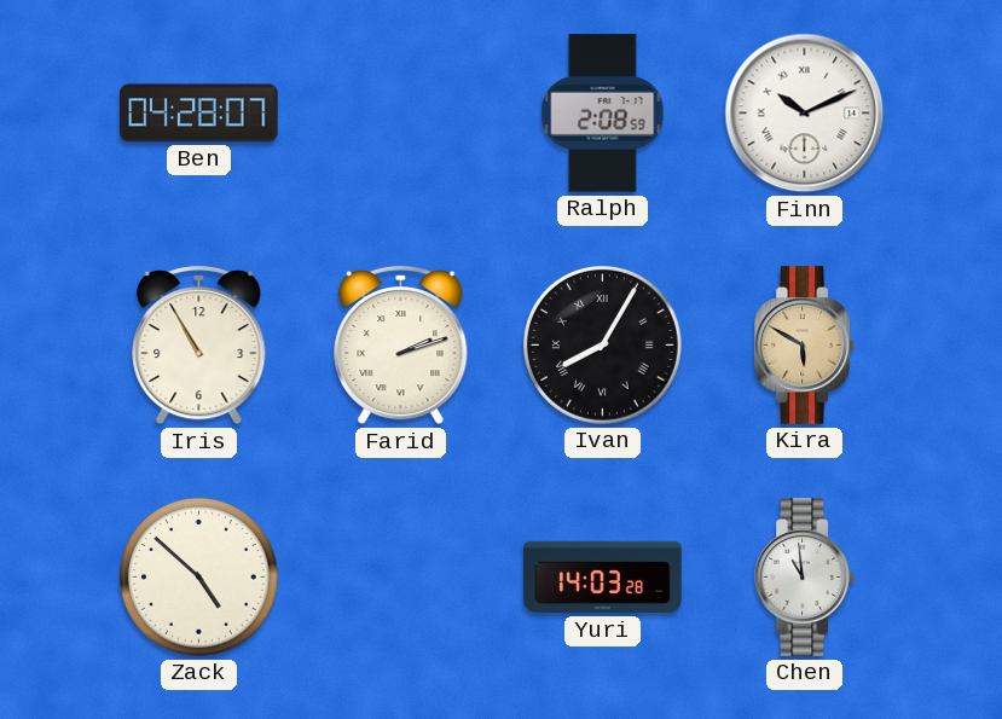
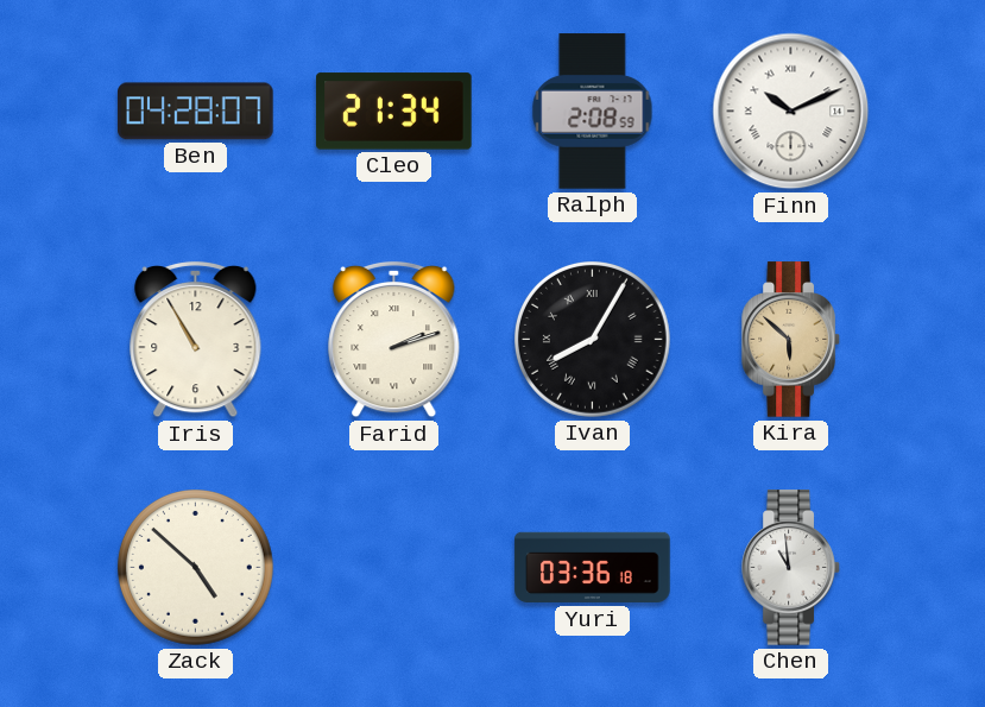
Cleo: none -> 21:34 (394, 112)
Kira: 5:50 -> 5:52 (791, 340)
Yuri: 14:03 -> 03:36 (593, 568)
